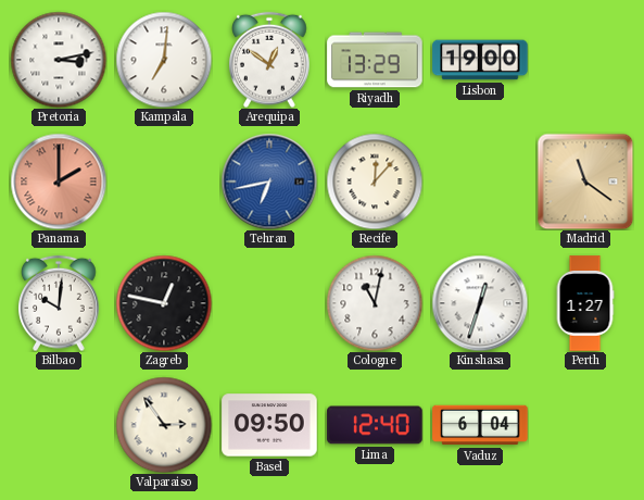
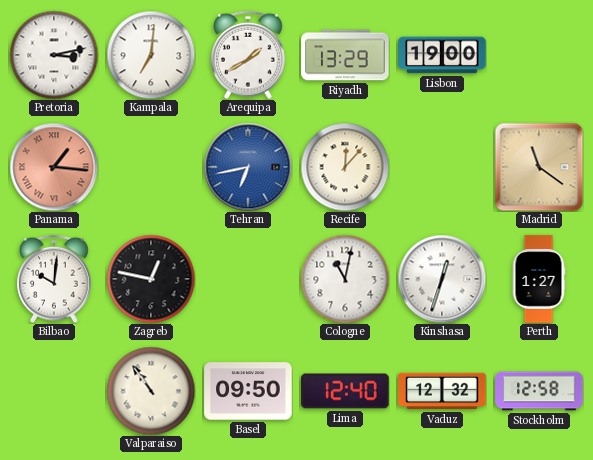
Arequipa: 12:51 -> 1:40 (248, 55)
Panama: 2:00 -> 1:16 (54, 167)
Valparaiso: 2:54 -> 10:54 (151, 391)
Vaduz: 6:04 -> 12:32 (442, 391)
Stockholm: none -> 12:58 (539, 391)
